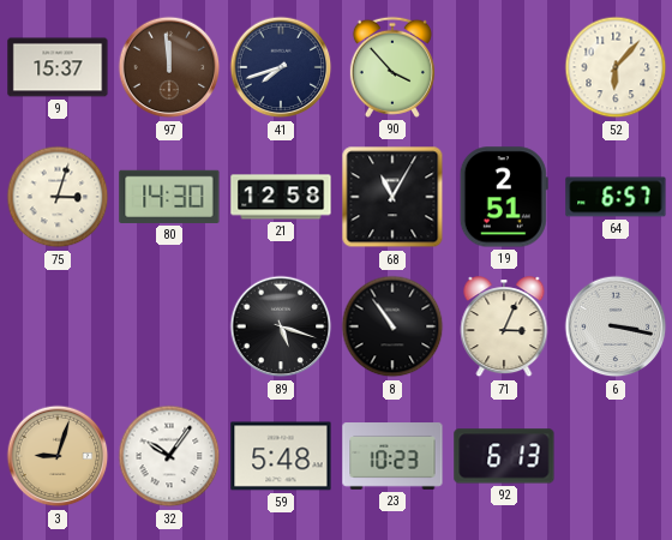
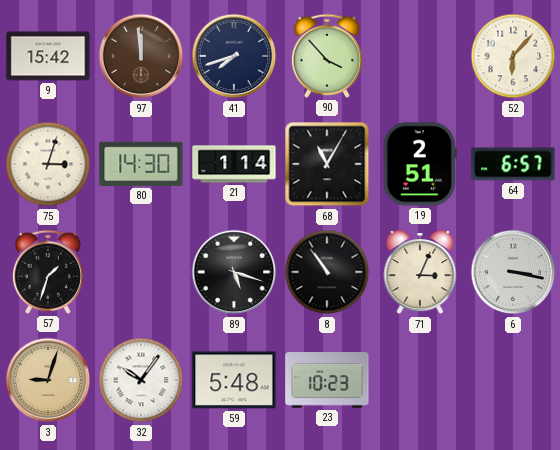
9: 15:37 -> 15:42 (48, 56)
21: 12:58 -> 1:14 (234, 164)
57: none -> 1:33 (48, 272)
92: 6:13 -> none (504, 456)
